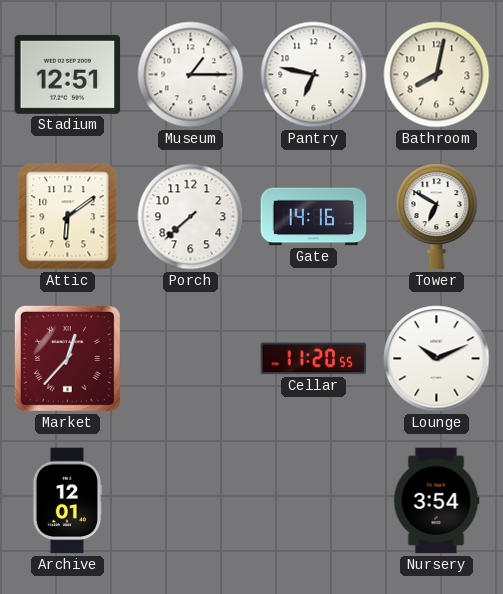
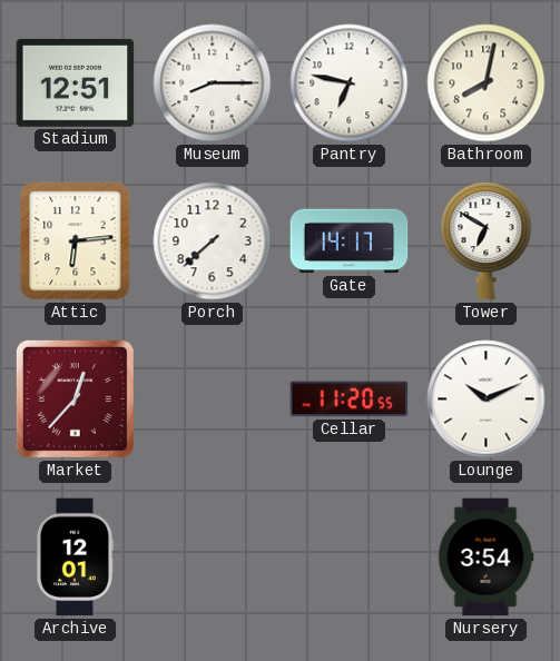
Museum: 1:15 -> 8:15 (213, 83)
Attic: 6:09 -> 6:14 (76, 241)
Gate: 14:16 -> 14:17 (350, 241)
